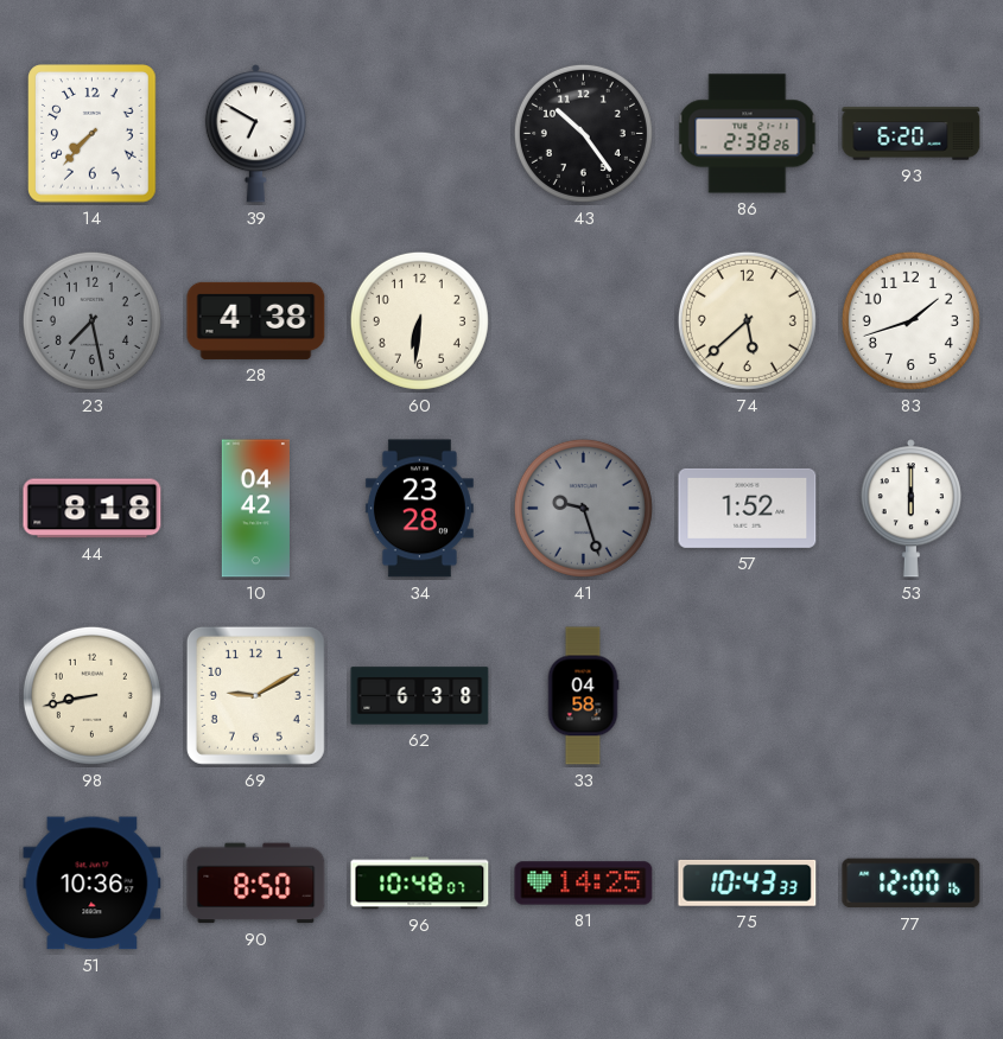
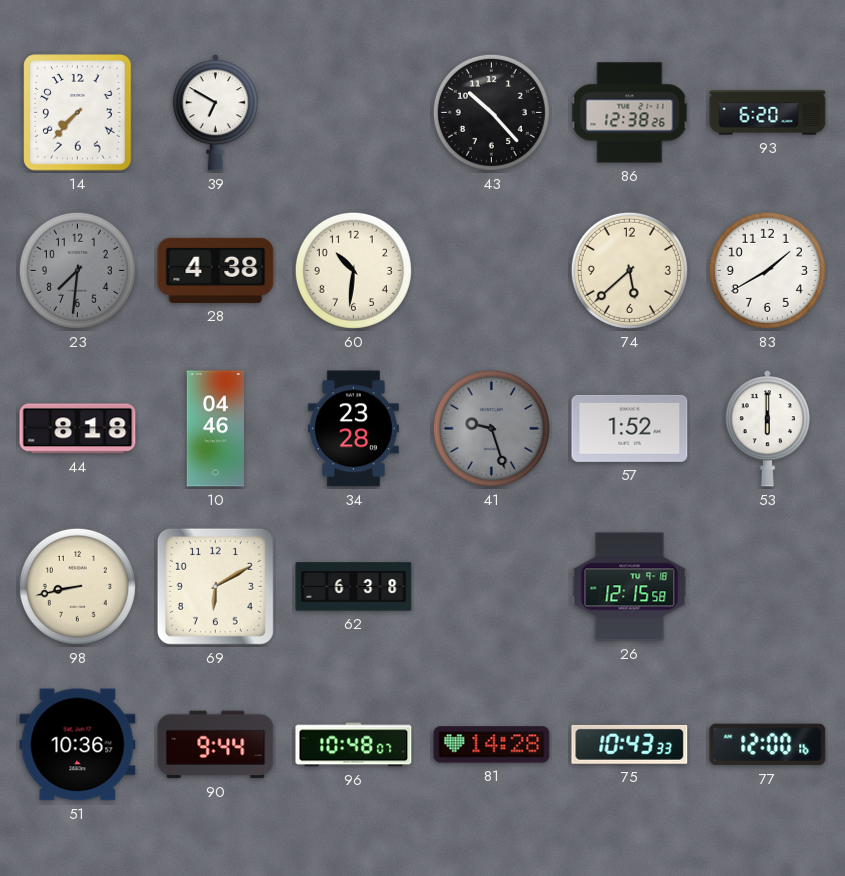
43: 10:24 -> 10:23 (491, 112)
86: 2:38 -> 12:38 (630, 113)
23: 7:28 -> 7:31 (77, 270)
60: 6:31 -> 10:31 (353, 270)
83: 1:42 -> 1:40 (767, 270)
10: 04:42 -> 04:46 (215, 429)
69: 9:10 -> 6:10 (215, 586)
33: 04:58 -> none (583, 696)
26: none -> 12:15 (630, 587)
90: 8:50 -> 9:44 (216, 745)
81: 14:25 -> 14:28 (492, 745)
